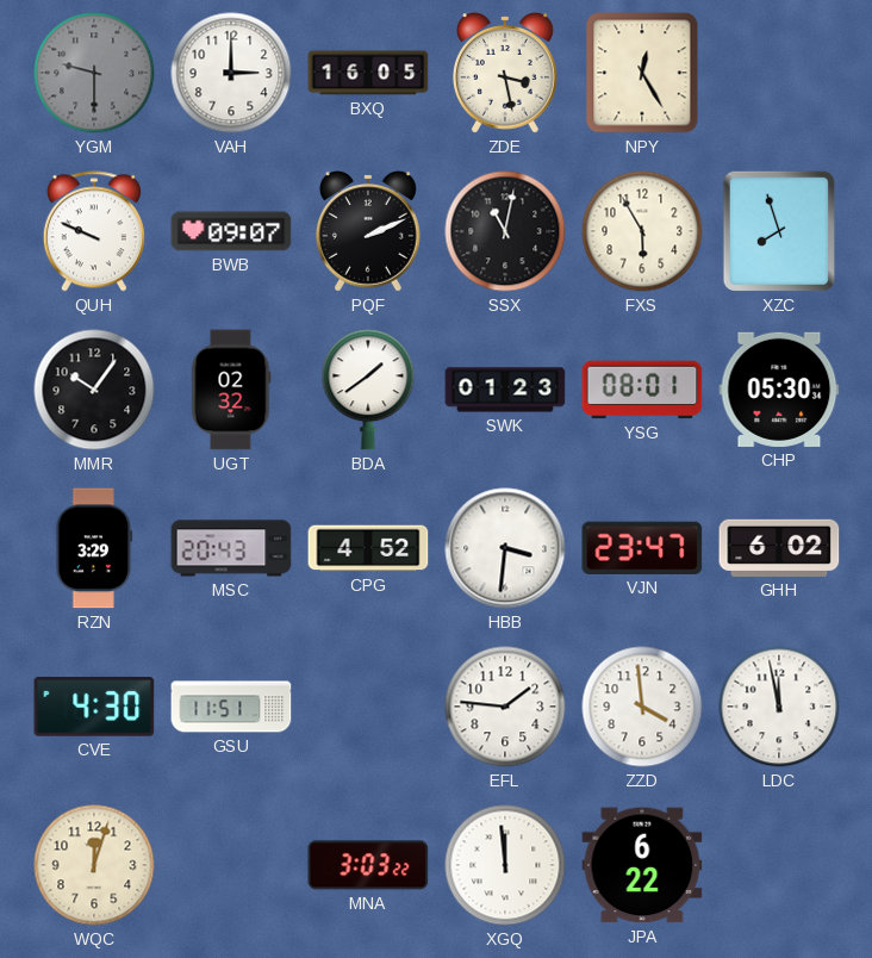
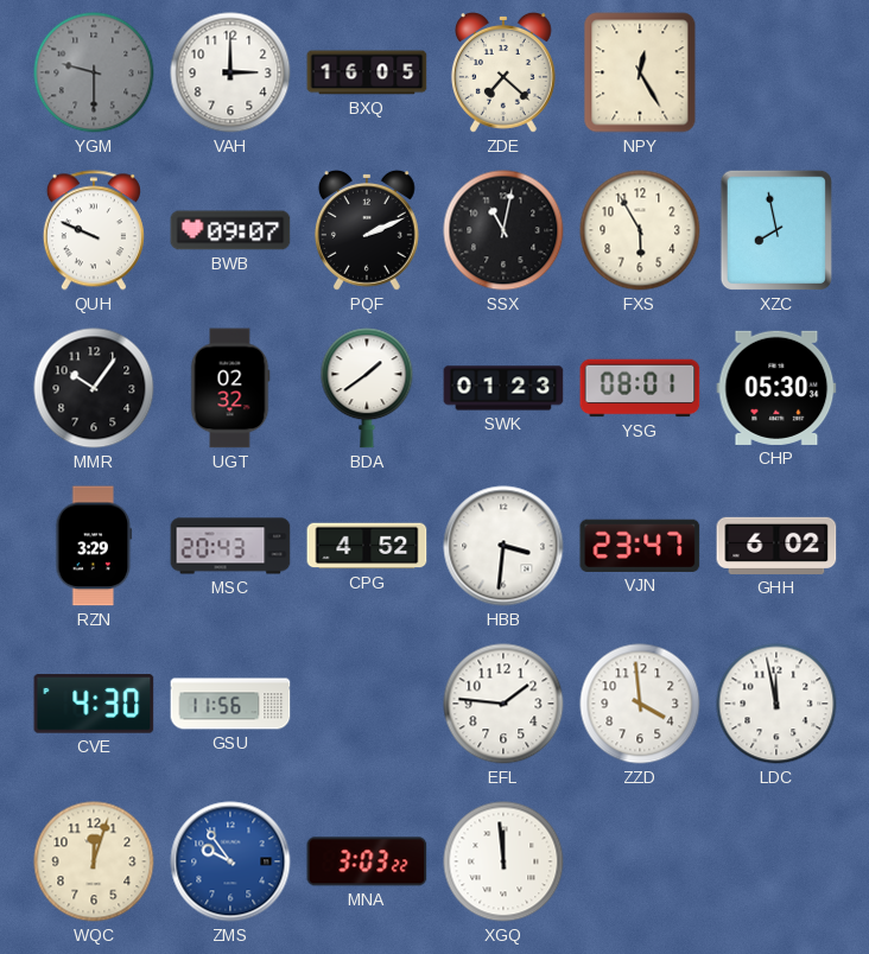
ZDE: 3:28 -> 7:22 (503, 72)
XZC: 7:57 -> 7:58 (776, 230)
GSU: 11:51 -> 11:56 (230, 704)
ZMS: none -> 9:54 (230, 861)
JPA: 6:22 -> none (642, 865)
